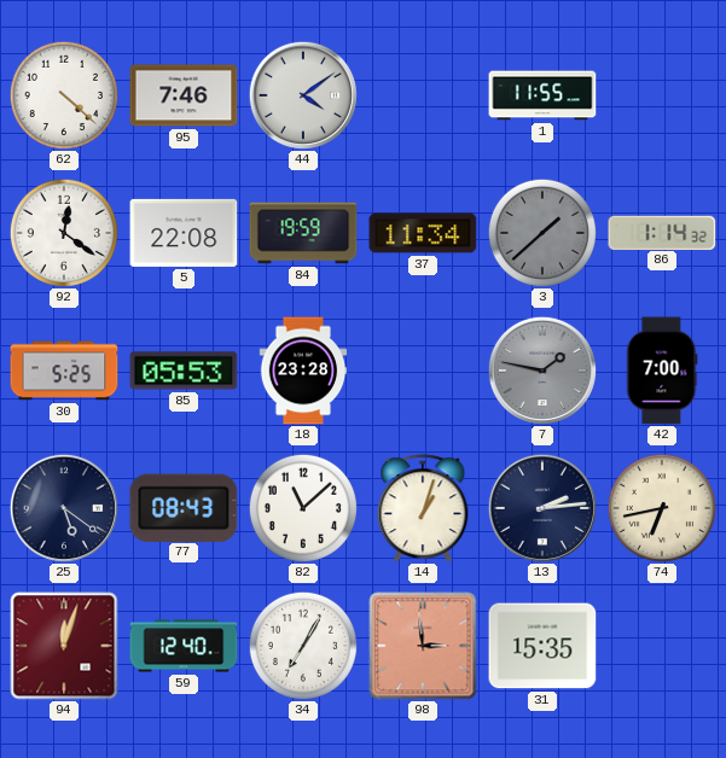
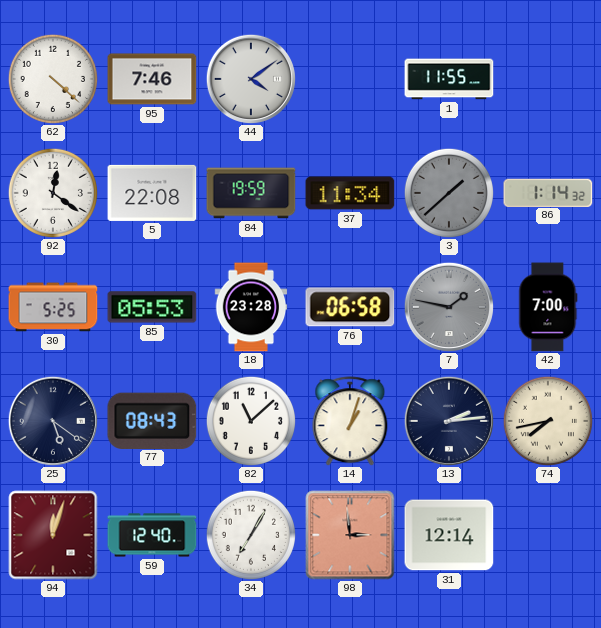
76: none -> 06:58 (350, 307)
74: 6:43 -> 7:43 (547, 420)
31: 15:35 -> 12:14 (449, 535)
